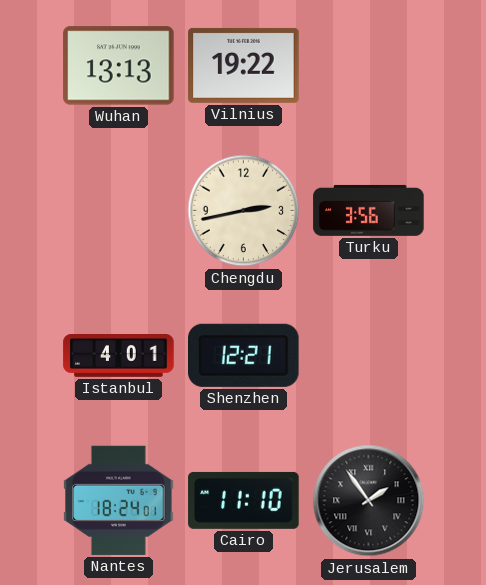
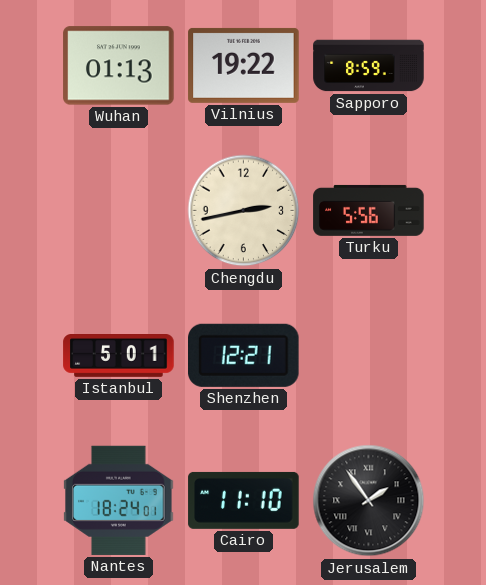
Wuhan: 13:13 -> 01:13 (119, 66)
Sapporo: none -> 8:59 (369, 66)
Turku: 3:56 -> 5:56 (369, 210)
Istanbul: 4:01 -> 5:01 (119, 356)
